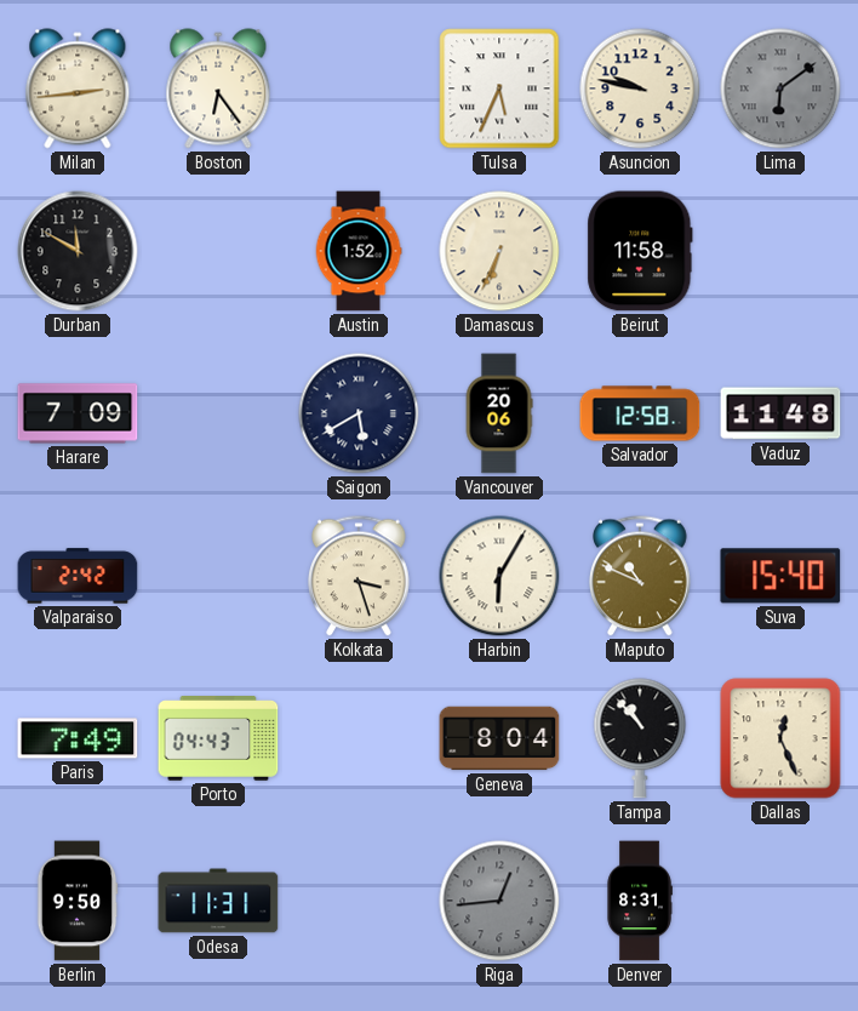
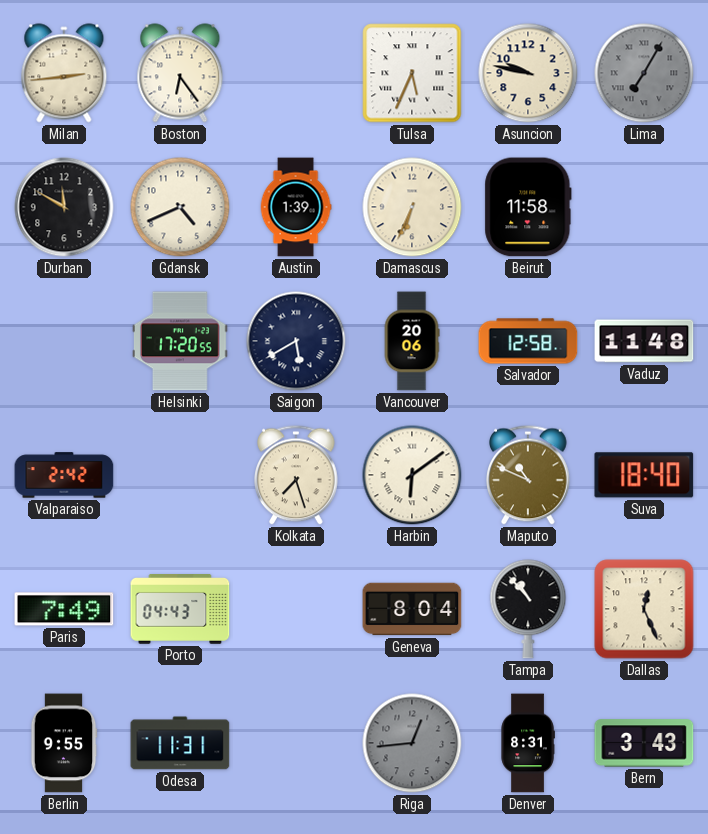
Lima: 6:09 -> 7:05 (644, 73)
Gdansk: none -> 4:41 (180, 207)
Austin: 1:52 -> 1:39 (296, 207)
Harare: 7:09 -> none (78, 413)
Helsinki: none -> 17:20 (181, 341)
Kolkata: 3:27 -> 7:27 (297, 475)
Harbin: 6:05 -> 6:09 (412, 475)
Suva: 15:40 -> 18:40 (644, 475)
Berlin: 9:50 -> 9:55 (64, 743)
Bern: none -> 3:43 (644, 743)
